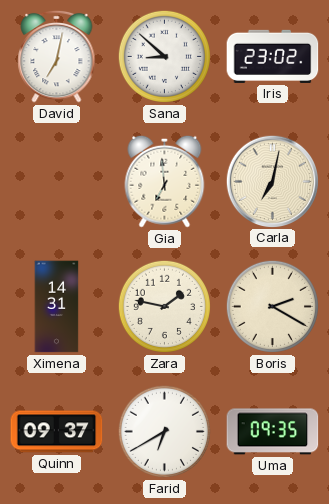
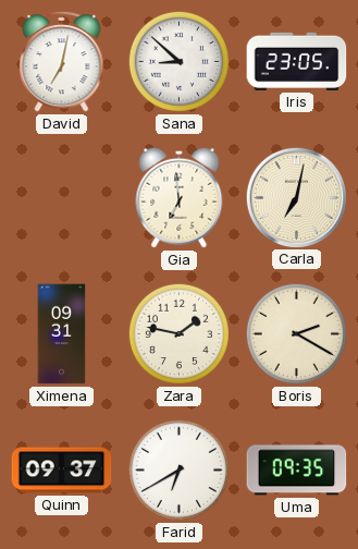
Iris: 23:02 -> 23:05 (297, 61)
Ximena: 14:31 -> 09:31 (62, 334)
